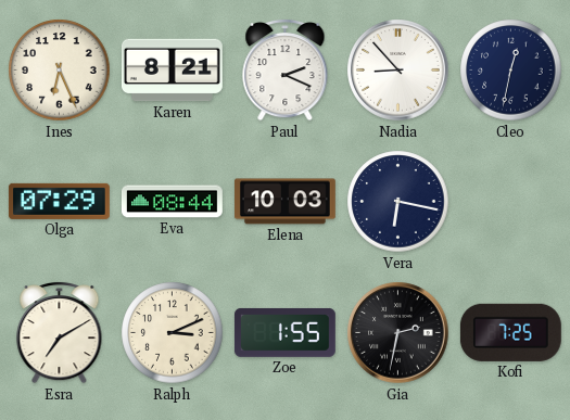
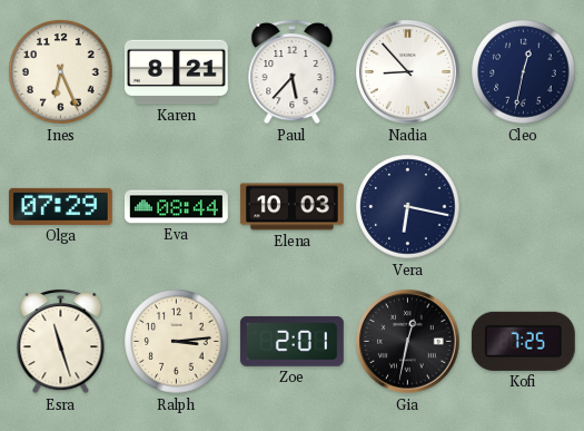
Paul: 2:19 -> 5:37 (293, 71)
Esra: 7:10 -> 11:27 (61, 341)
Ralph: 3:11 -> 3:14 (177, 342)
Zoe: 1:55 -> 2:01 (291, 341)
Gia: 2:32 -> 12:32 (408, 342)
